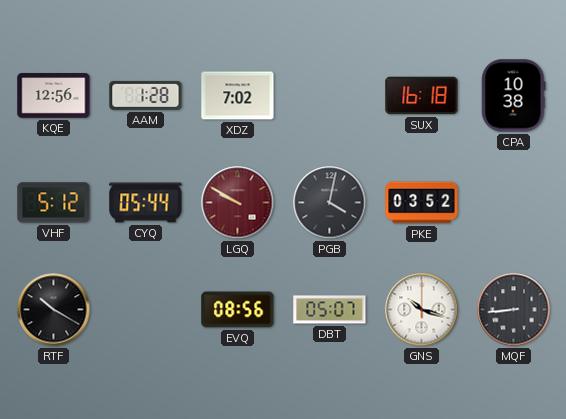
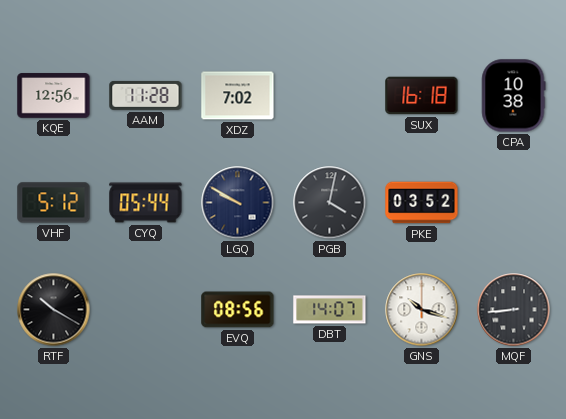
AAM: 1:28 -> 11:28 (146, 95)
LGQ dial: burgundy -> navy (238, 203)
DBT: 05:07 -> 14:07 (330, 310)
